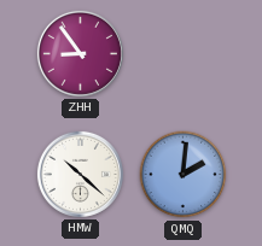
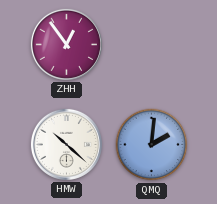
ZHH: 8:54 -> 12:54 (66, 44)
